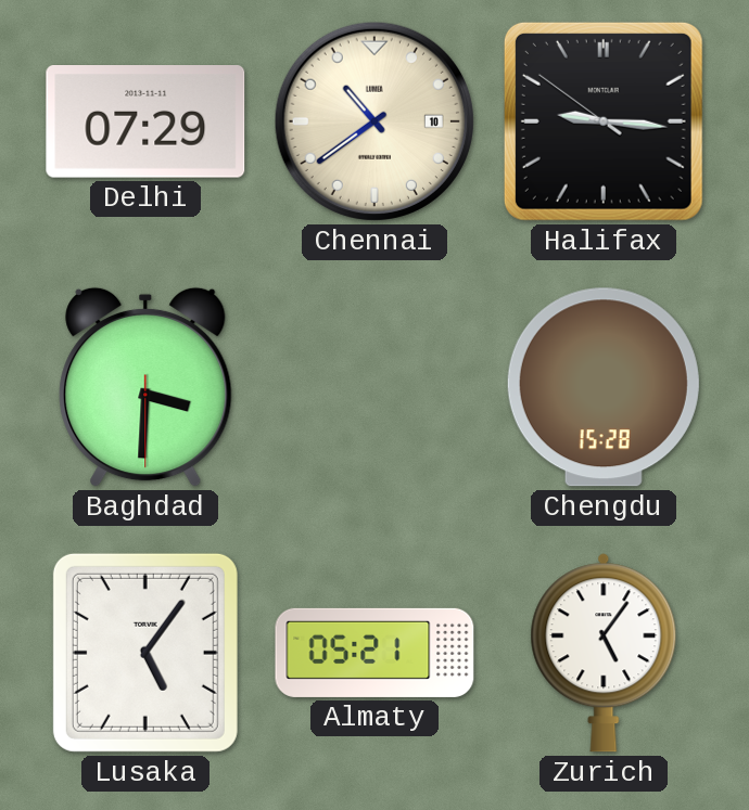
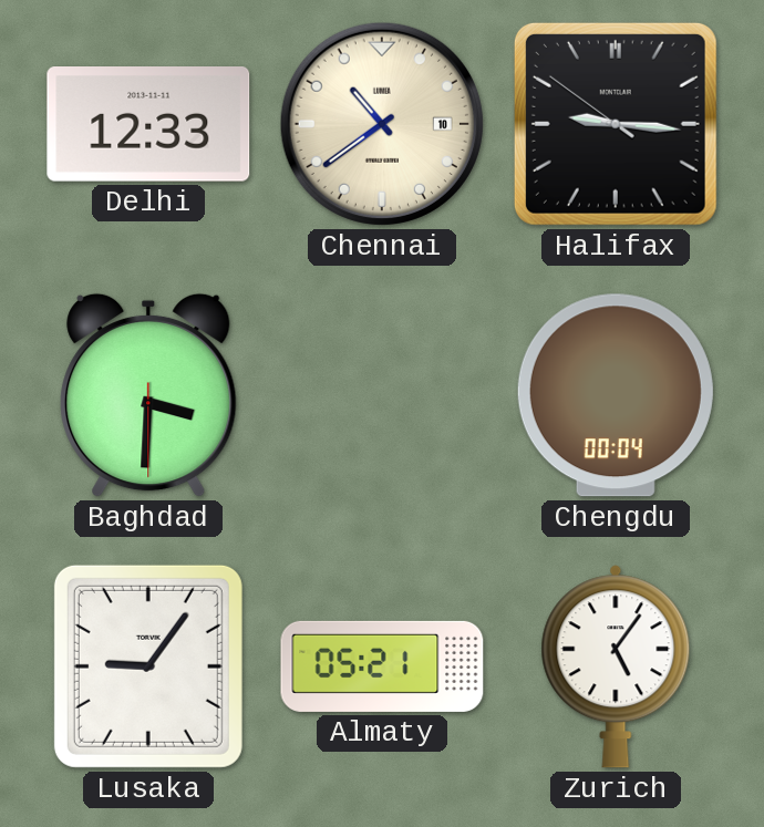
Delhi: 07:29 -> 12:33 (148, 125)
Chengdu: 15:28 -> 00:04 (616, 395)
Lusaka: 5:06 -> 9:06 (148, 666)
